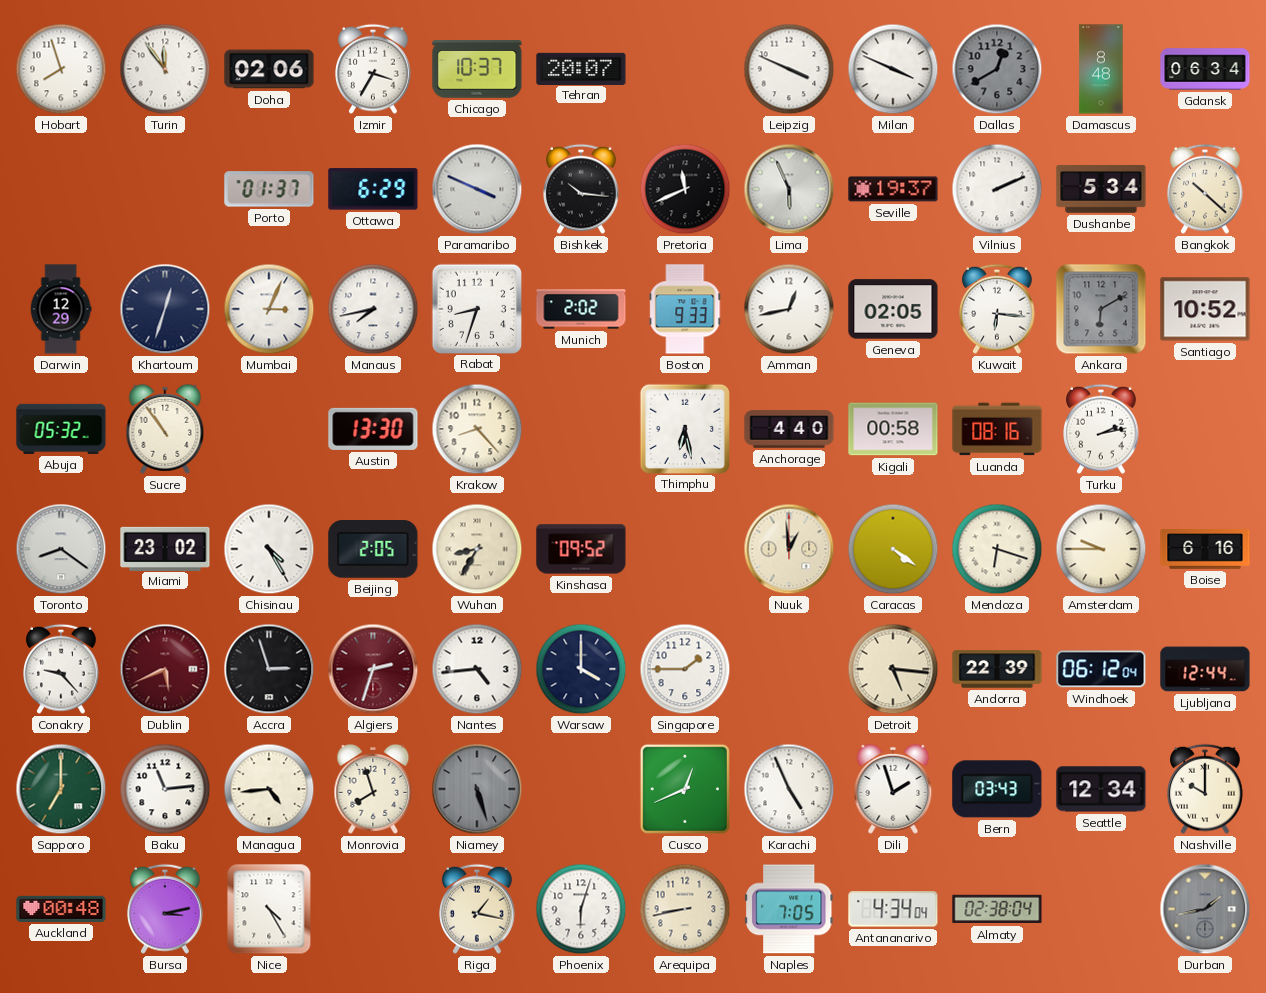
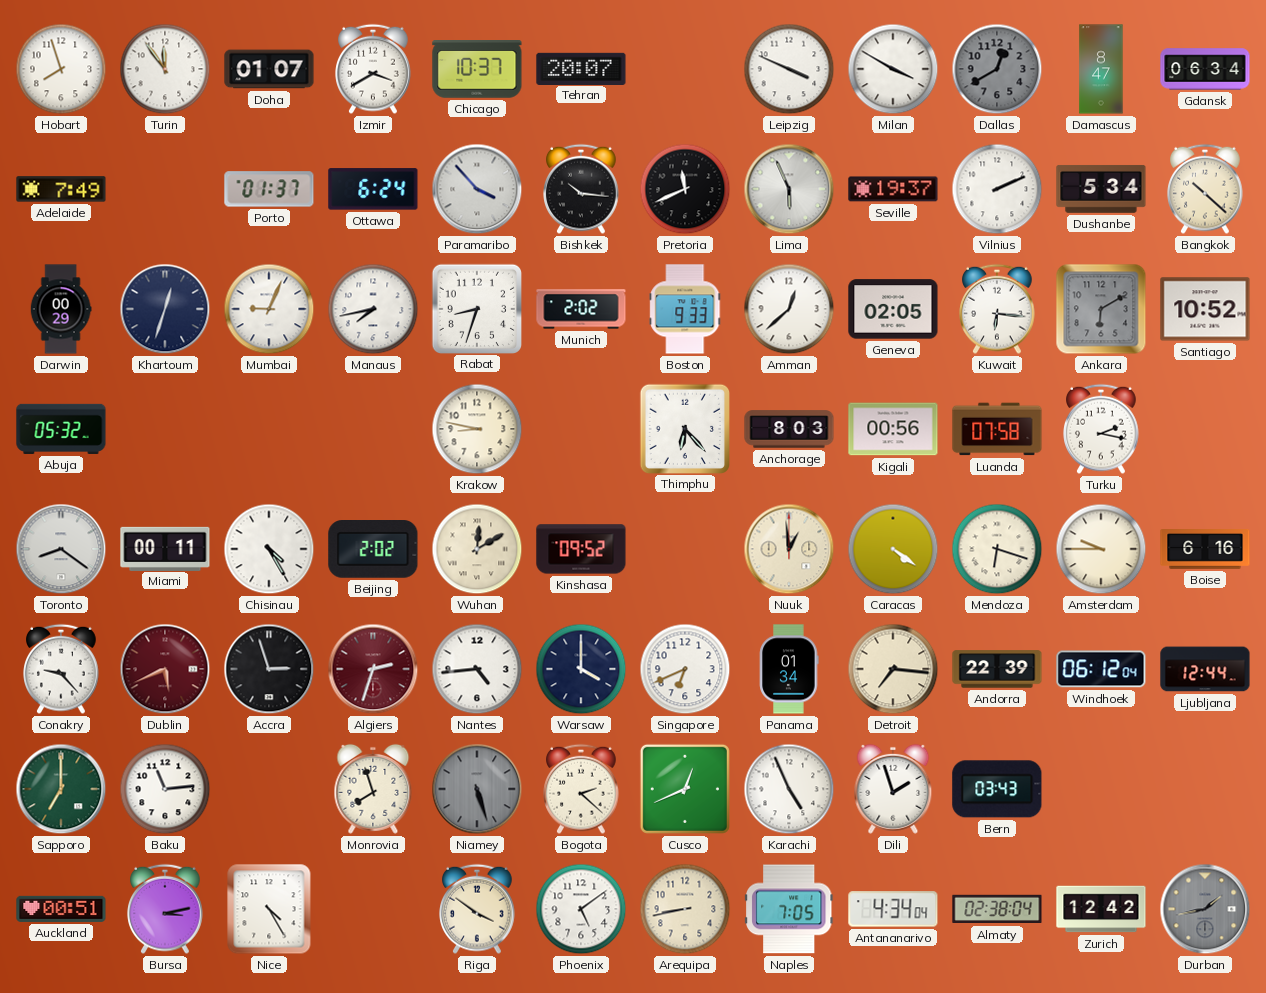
Doha: 02:06 -> 01:07 (269, 69)
Izmir: 3:35 -> 3:40 (373, 69)
Milan: 3:49 -> 3:50 (893, 69)
Damascus: 8:48 -> 8:47 (1101, 69)
Adelaide: none -> 7:49 (61, 189)
Ottawa: 6:29 -> 6:24 (373, 189)
Paramaribo: 3:49 -> 3:53 (477, 189)
Darwin: 12:29 -> 00:29 (61, 309)
Mumbai: 3:04 -> 9:04 (269, 309)
Amman: 12:43 -> 12:38 (789, 309)
Sucre: 10:54 -> none (165, 429)
Austin: 13:30 -> none (373, 429)
Krakow: 8:23 -> 8:47 (477, 429)
Thimphu: 6:28 -> 6:23 (684, 428)
Anchorage: 4:40 -> 8:03 (789, 429)
Kigali: 00:58 -> 00:56 (893, 429)
Luanda: 08:16 -> 07:58 (997, 429)
Turku: 2:13 -> 2:17 (1101, 429)
Miami: 23:02 -> 00:11 (165, 548)
Beijing: 2:05 -> 2:02 (373, 550)
Wuhan: 8:35 -> 12:10 (477, 549)
Singapore: 1:45 -> 6:41 (685, 669)
Panama: none -> 01:34 (789, 669)
Detroit: 5:16 -> 7:16 (893, 669)
Managua: 4:44 -> none (269, 789)
Bogota: none -> 2:22 (581, 789)
Seattle: 12:34 -> none (1101, 789)
Nashville: 10:00 -> none (1205, 789)
Auckland: 00:48 -> 00:51 (61, 909)
Riga: 1:17 -> 3:51 (477, 909)
Phoenix: 6:03 -> 5:09 (581, 909)
Zurich: none -> 12:42 (1101, 909)
